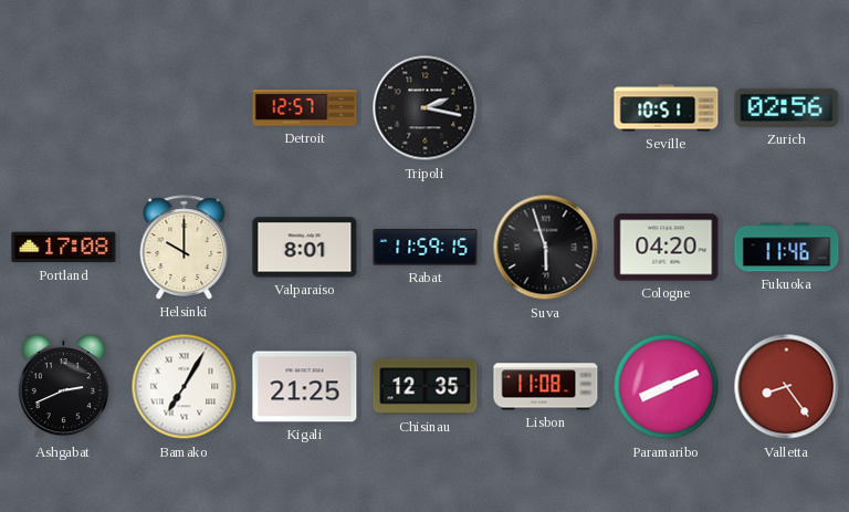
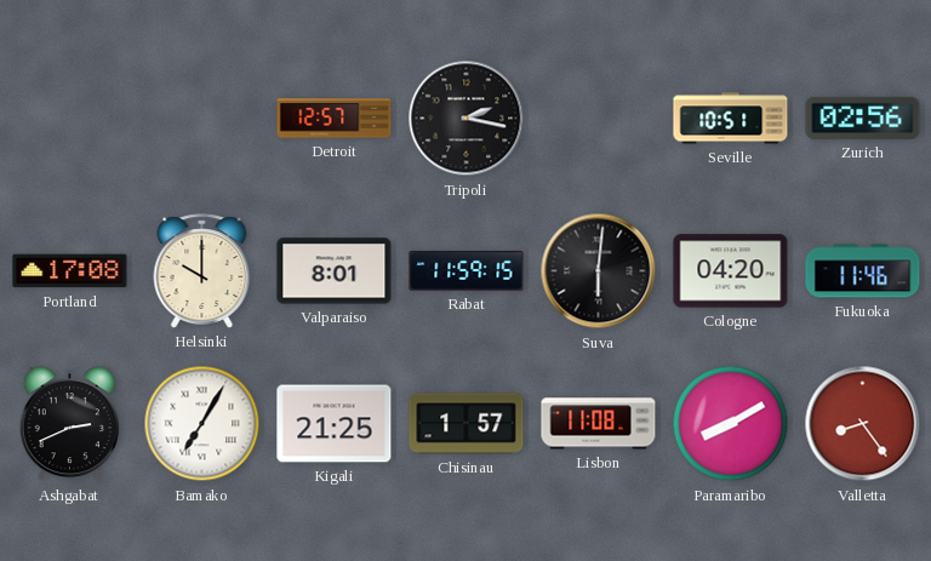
Suva: 5:57 -> 6:01 (599, 271)
Chisinau: 12:35 -> 1:57 (467, 424)
Paramaribo: 8:11 -> 8:10 (731, 424)
